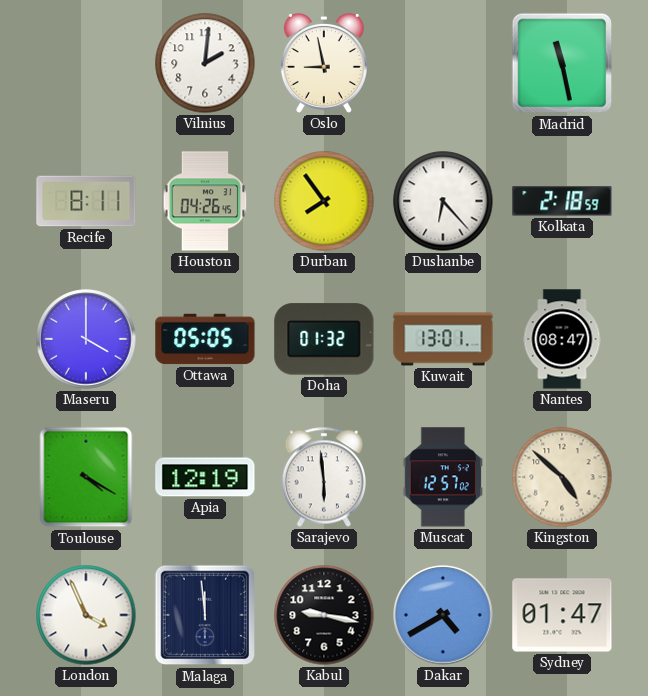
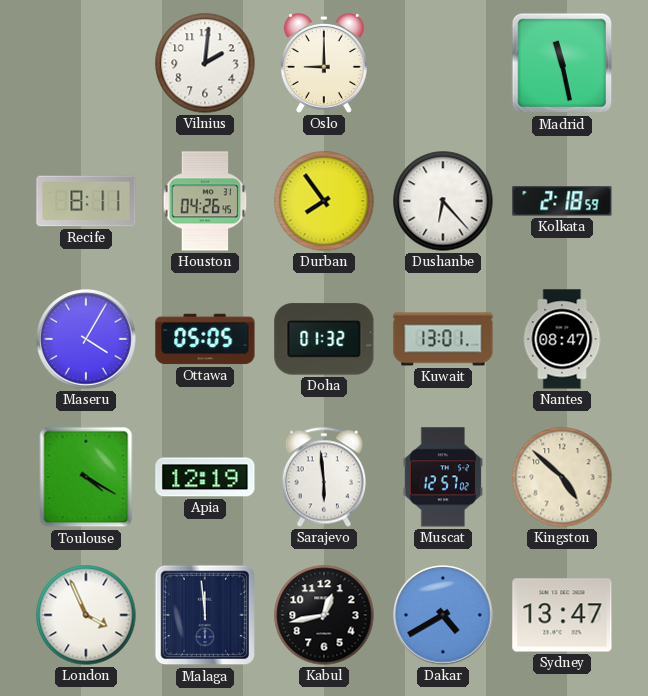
Oslo: 8:58 -> 9:00 (324, 63)
Maseru: 4:00 -> 4:05 (86, 339)
Kabul: 9:17 -> 12:43 (324, 615)
Sydney: 01:47 -> 13:47 (562, 615)
